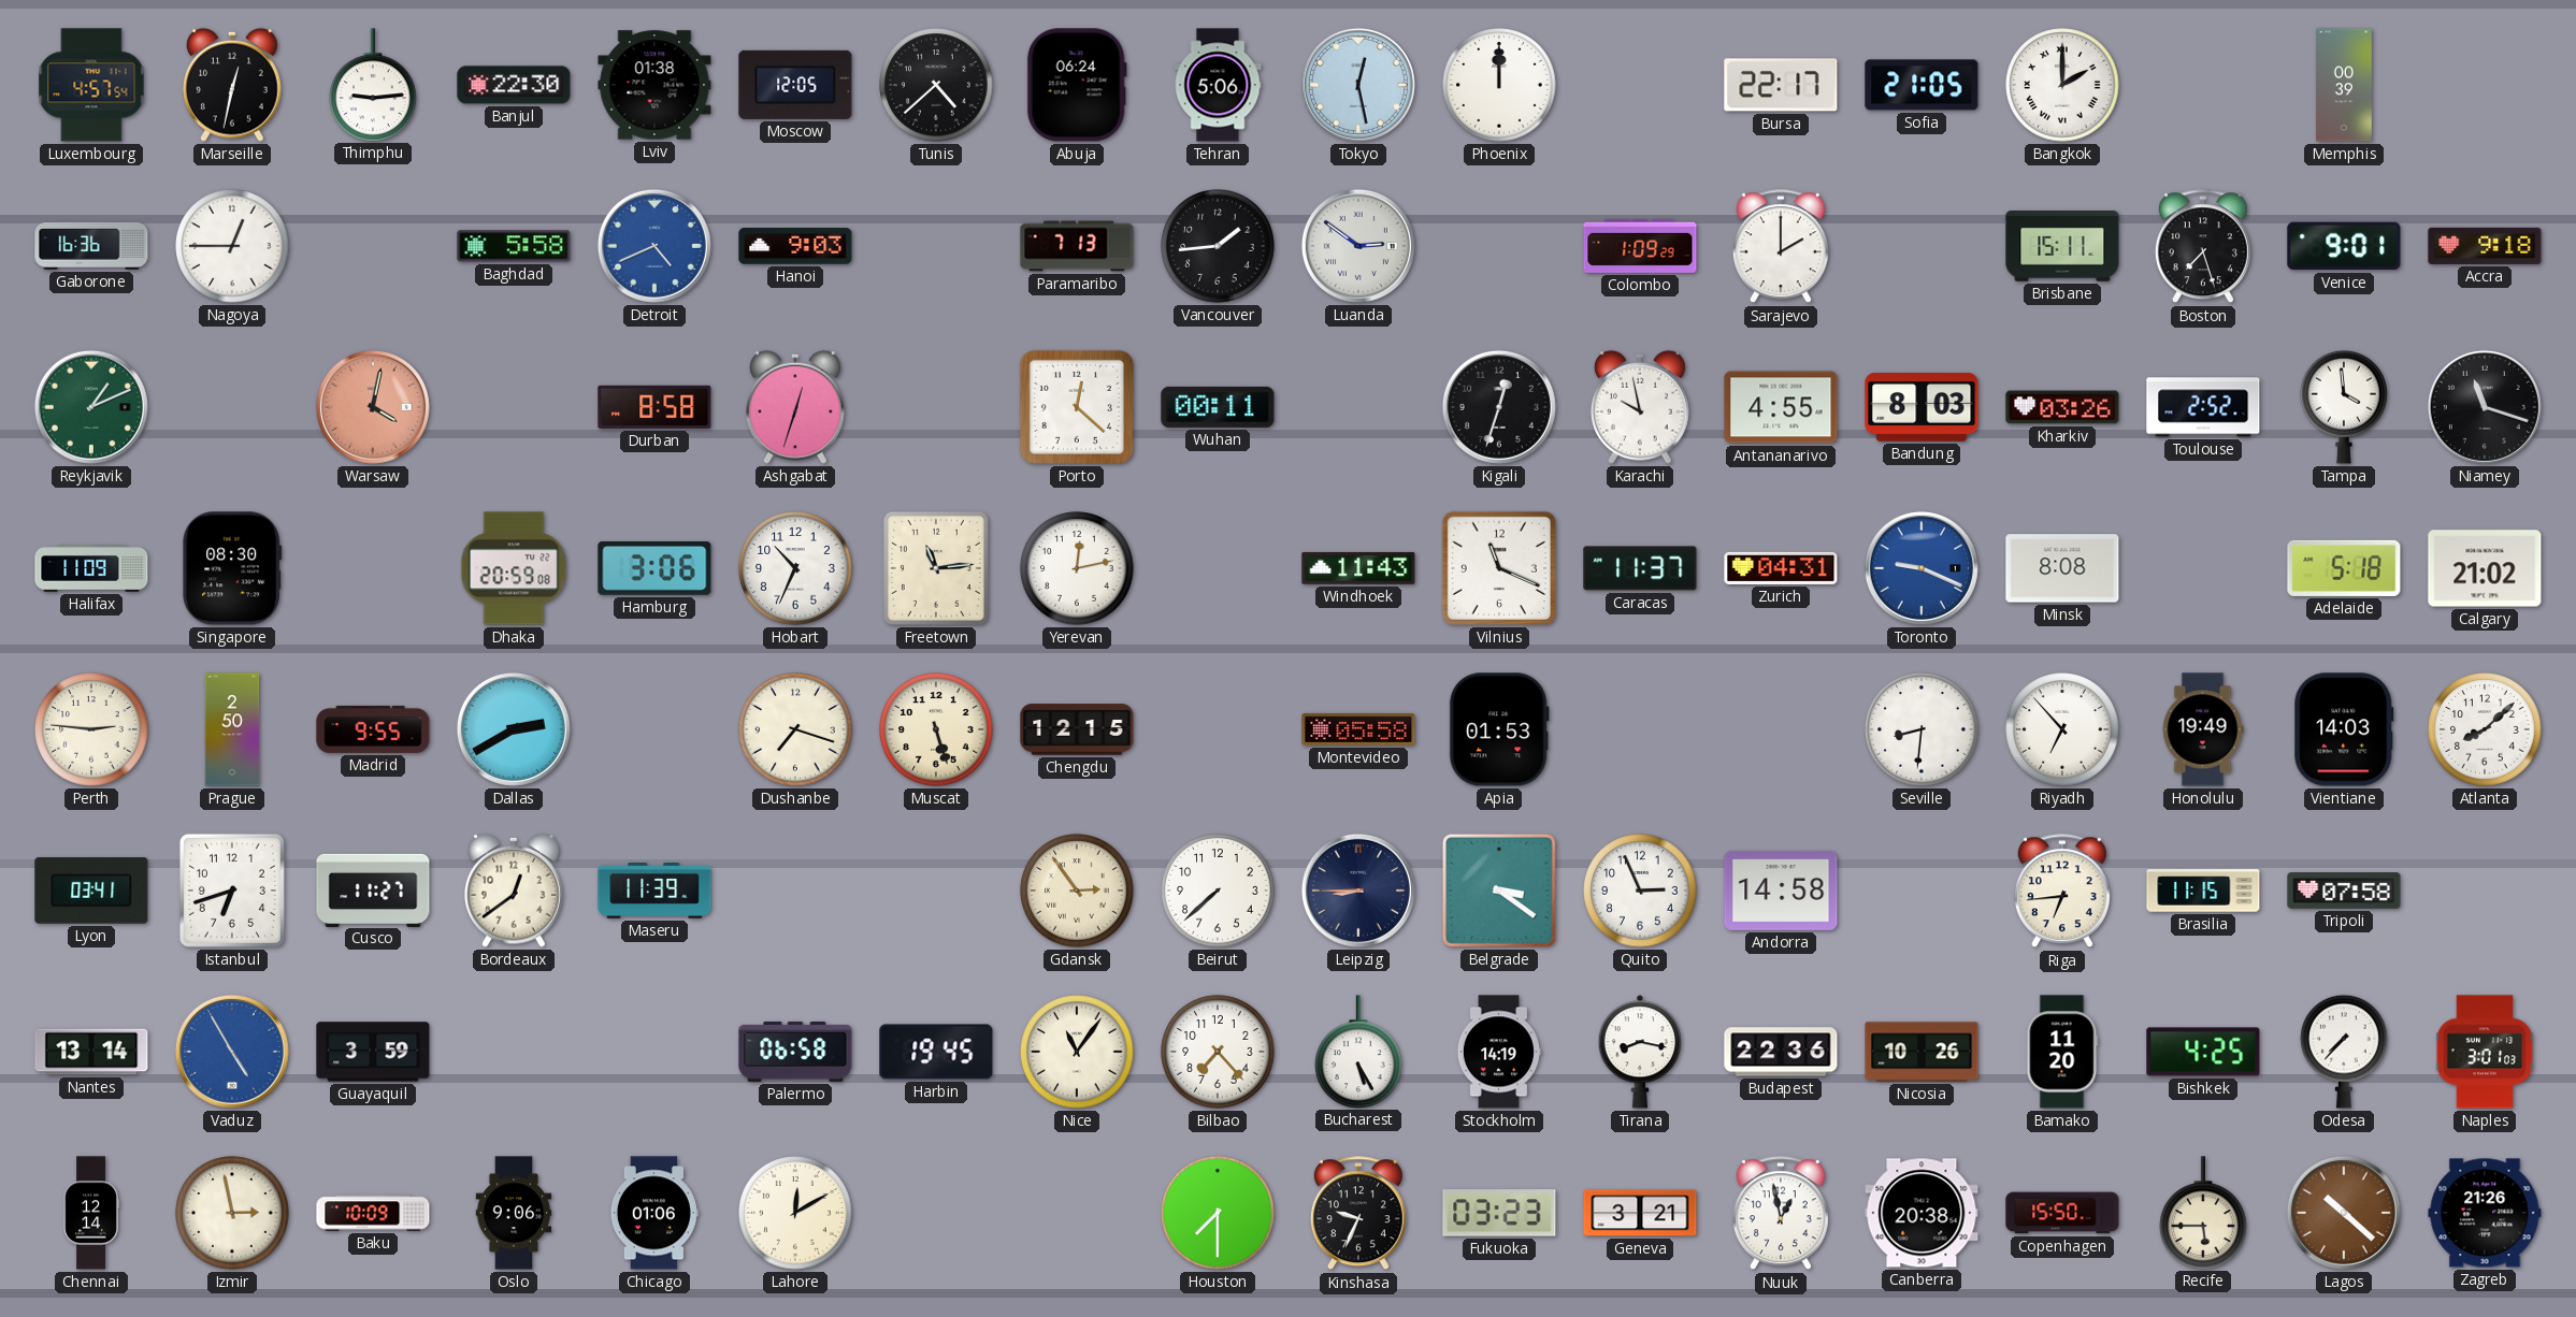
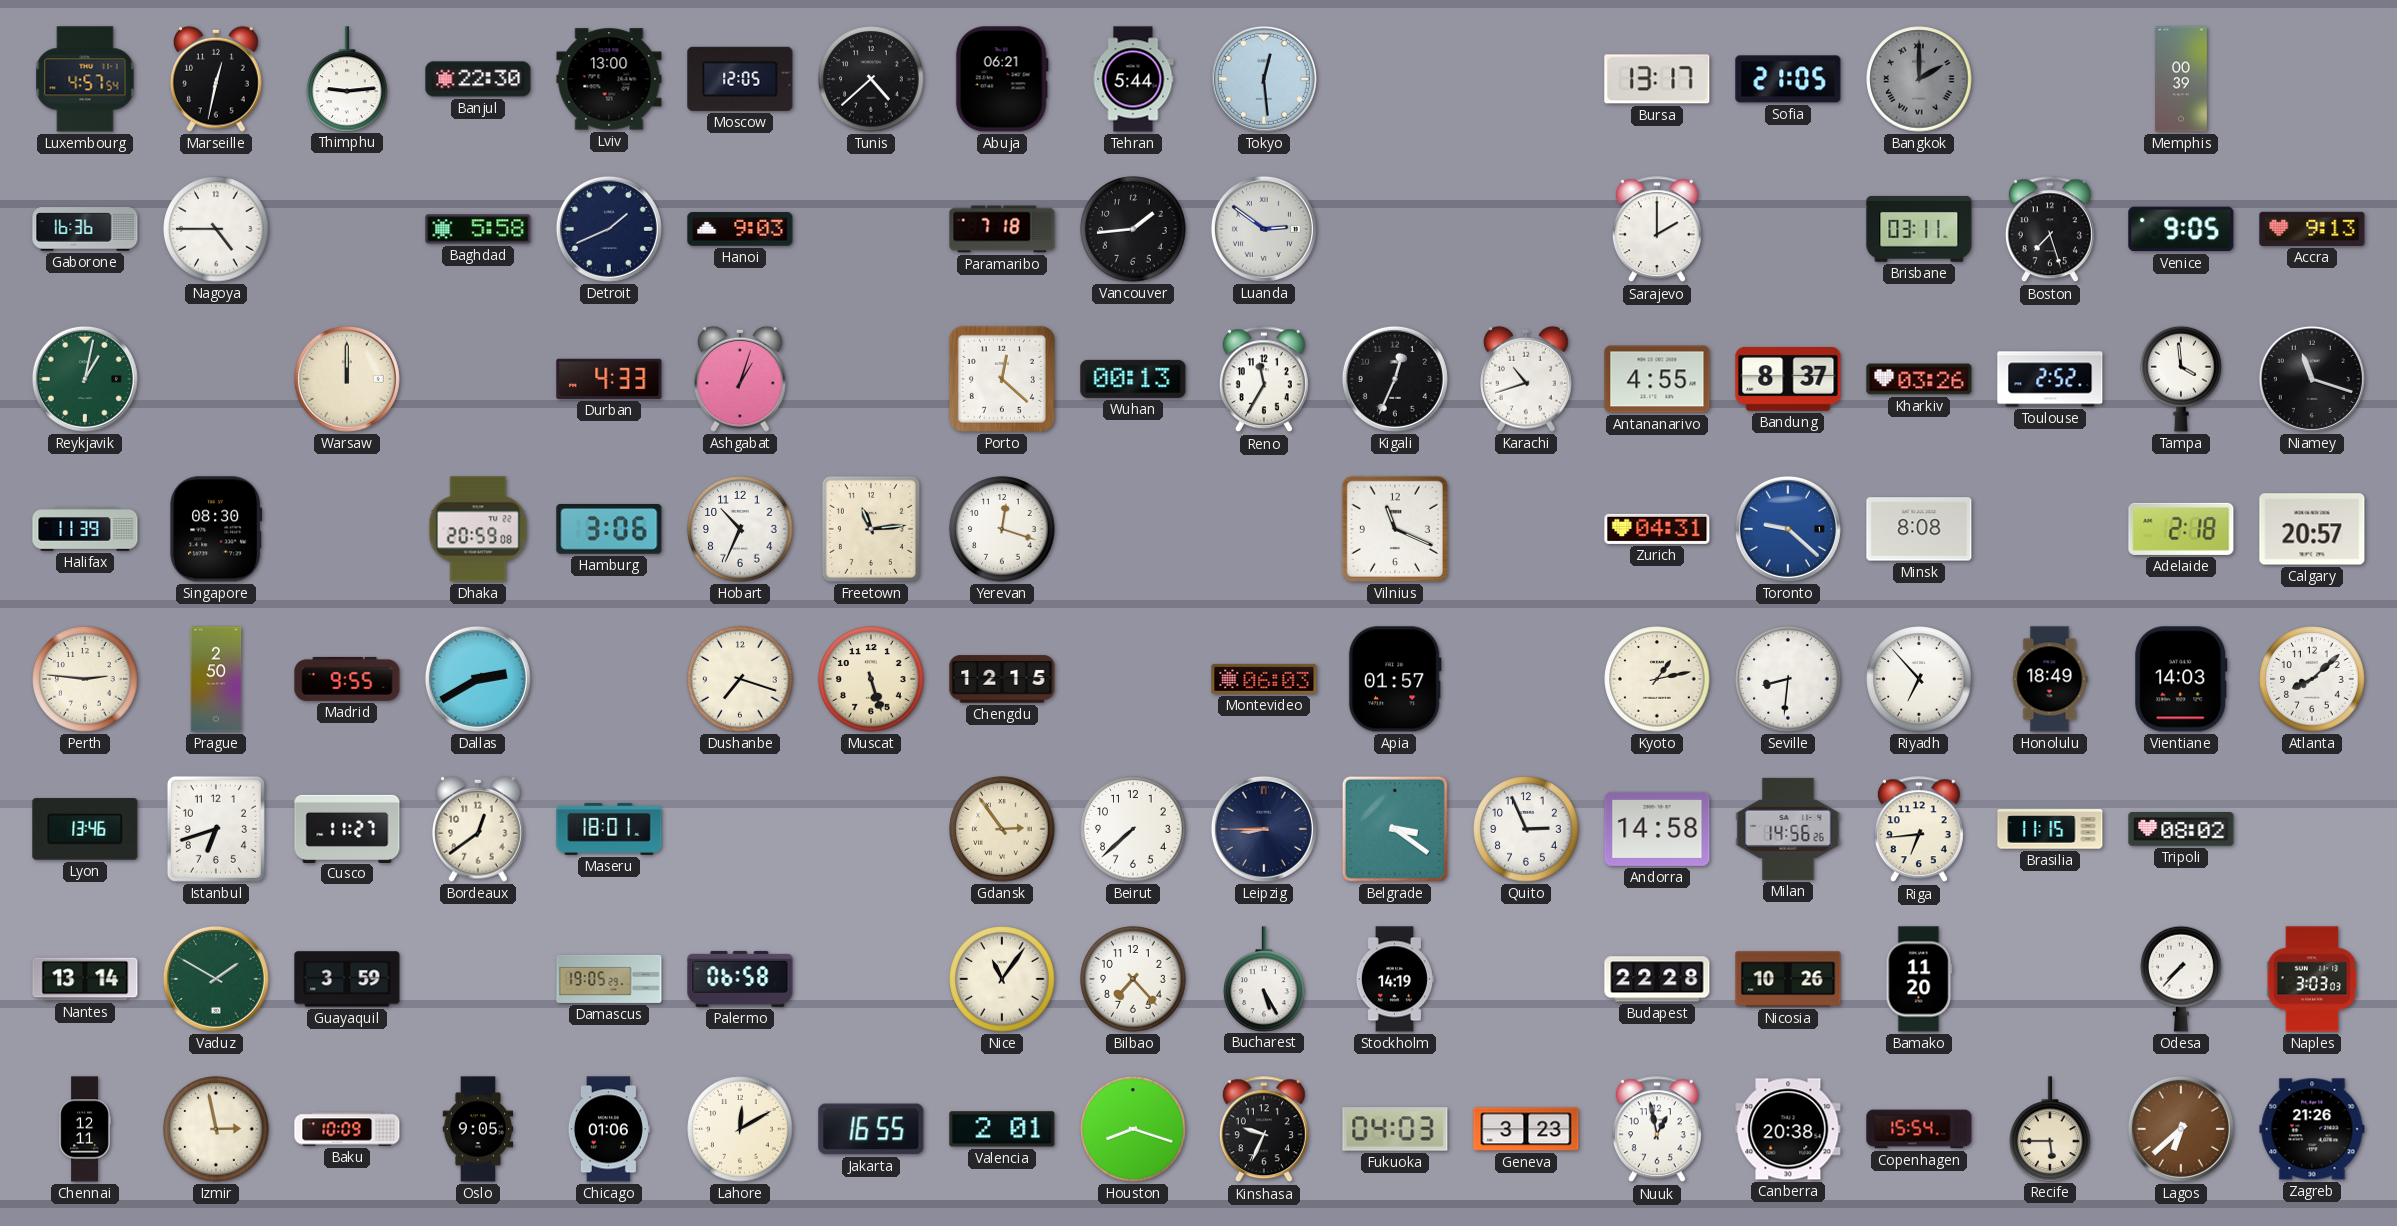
Lviv: 01:38 -> 13:00 (609, 79)
Abuja: 06:24 -> 06:21 (1002, 79)
Tehran: 5:06 -> 5:44 (1133, 79)
Tokyo: 12:28 -> 12:29 (1264, 79)
Phoenix: 12:00 -> none (1499, 85)
Bursa: 22:17 -> 13:17 (1657, 79)
Bangkok dial: white -> grey (1919, 79)
Nagoya: 12:45 -> 4:45 (216, 229)
Detroit: 4:41 -> 1:41 (609, 229)
Detroit dial: blue -> navy (609, 229)
Paramaribo: 7:13 -> 7:18 (1002, 229)
Colombo: 1:09 -> none (1640, 246)
Brisbane: 15:11 -> 03:11 (1919, 229)
Venice: 9:01 -> 9:05 (2181, 229)
Accra: 9:18 -> 9:13 (2312, 229)
Reykjavik: 1:11 -> 1:02 (85, 379)
Warsaw: 4:02 -> 12:00 (347, 379)
Warsaw dial: salmon -> cream (347, 379)
Durban: 8:58 -> 4:33 (609, 379)
Ashgabat: 12:33 -> 1:03 (741, 379)
Wuhan: 00:11 -> 00:13 (1133, 379)
Reno: none -> 11:35 (1264, 380)
Kigali: 12:33 -> 12:34 (1395, 379)
Karachi: 9:58 -> 10:42 (1527, 379)
Bandung: 8:03 -> 8:37 (1788, 379)
Halifax: 11:09 -> 11:39 (85, 529)
Yerevan: 12:13 -> 12:18 (1002, 529)
Windhoek: 11:43 -> none (1358, 568)
Caracas: 11:37 -> none (1640, 568)
Toronto: 9:19 -> 9:22 (1788, 529)
Adelaide: 5:18 -> 2:18 (2181, 529)
Calgary: 21:02 -> 20:57 (2312, 529)
Montevideo: 05:58 -> 06:03 (1264, 679)
Apia: 01:53 -> 01:57 (1395, 679)
Kyoto: none -> 1:13 (1657, 679)
Honolulu: 19:49 -> 18:49 (2050, 679)
Lyon: 03:41 -> 13:46 (85, 829)
Maseru: 11:39 -> 18:01 (609, 829)
Milan: none -> 14:56 (1788, 829)
Tripoli: 07:58 -> 08:02 (2181, 830)
Vaduz: 4:55 -> 1:50 (216, 979)
Vaduz dial: blue -> green (216, 979)
Damascus: none -> 19:05 (609, 979)
Harbin: 19:45 -> none (936, 1052)
Tirana: 8:17 -> none (1640, 1052)
Budapest: 22:36 -> 22:28 (1657, 979)
Bishkek: 4:25 -> none (2203, 1052)
Naples: 3:01 -> 3:03 (2312, 979)
Chennai: 12:14 -> 12:11 (85, 1129)
Oslo: 9:06 -> 9:05 (478, 1129)
Jakarta: none -> 16:55 (871, 1129)
Valencia: none -> 2:01 (1002, 1129)
Houston: 7:30 -> 8:18 (1133, 1129)
Fukuoka: 03:23 -> 04:03 (1395, 1129)
Geneva: 3:21 -> 3:23 (1526, 1129)
Copenhagen: 15:50 -> 15:54 (1919, 1129)
Lagos: 10:22 -> 6:38 (2181, 1129)
